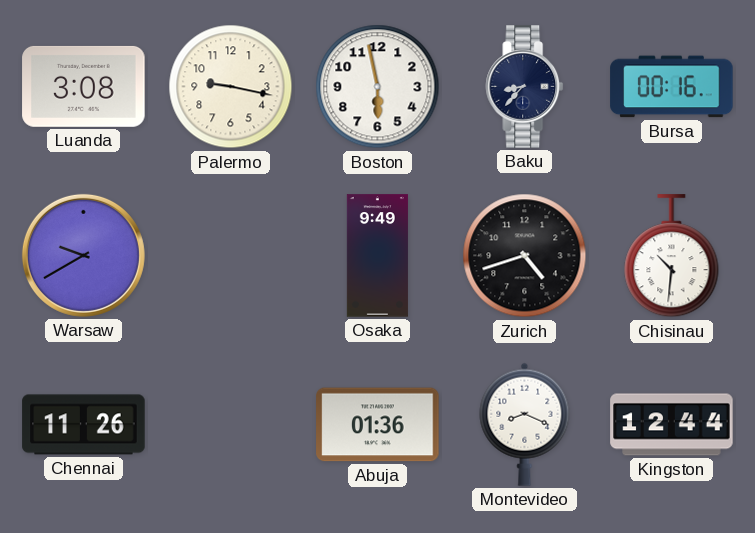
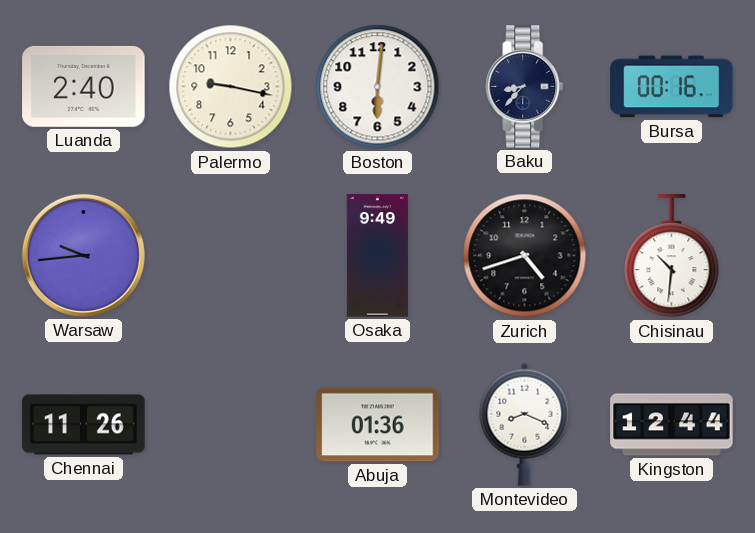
Luanda: 3:08 -> 2:40 (84, 86)
Boston: 5:58 -> 6:01 (378, 87)
Warsaw: 9:40 -> 9:44 (83, 255)
